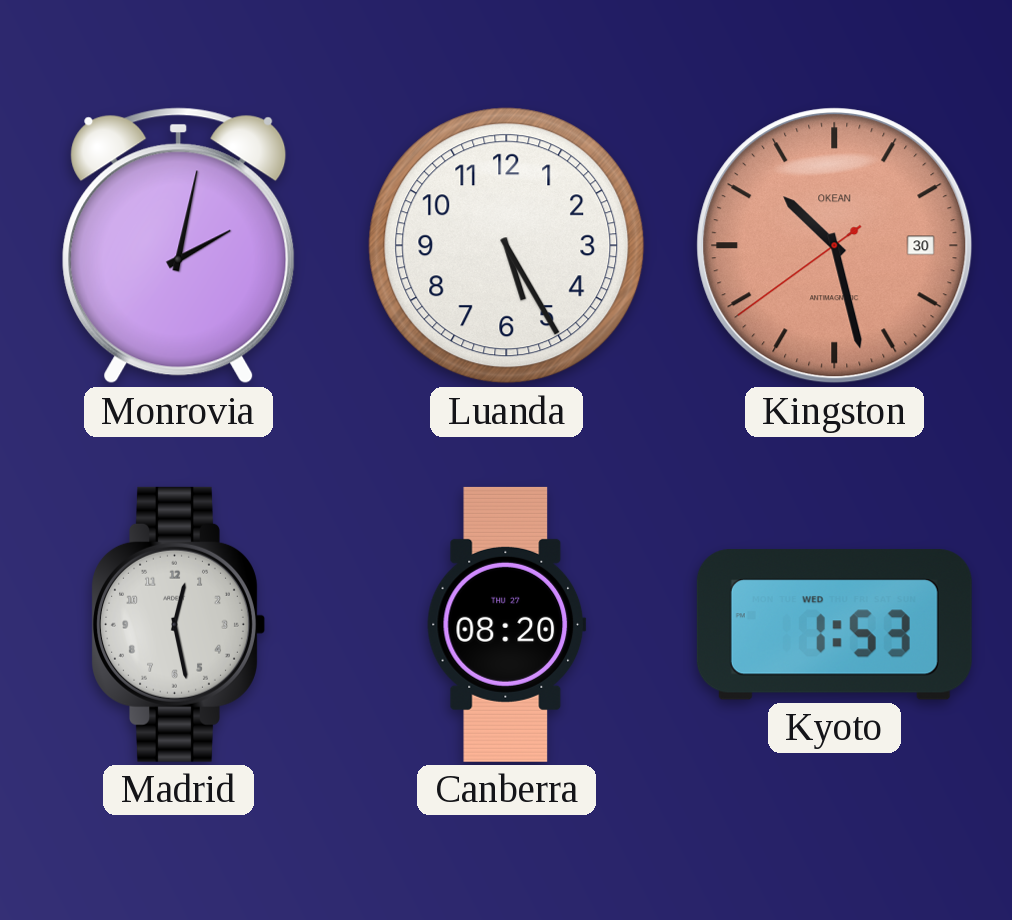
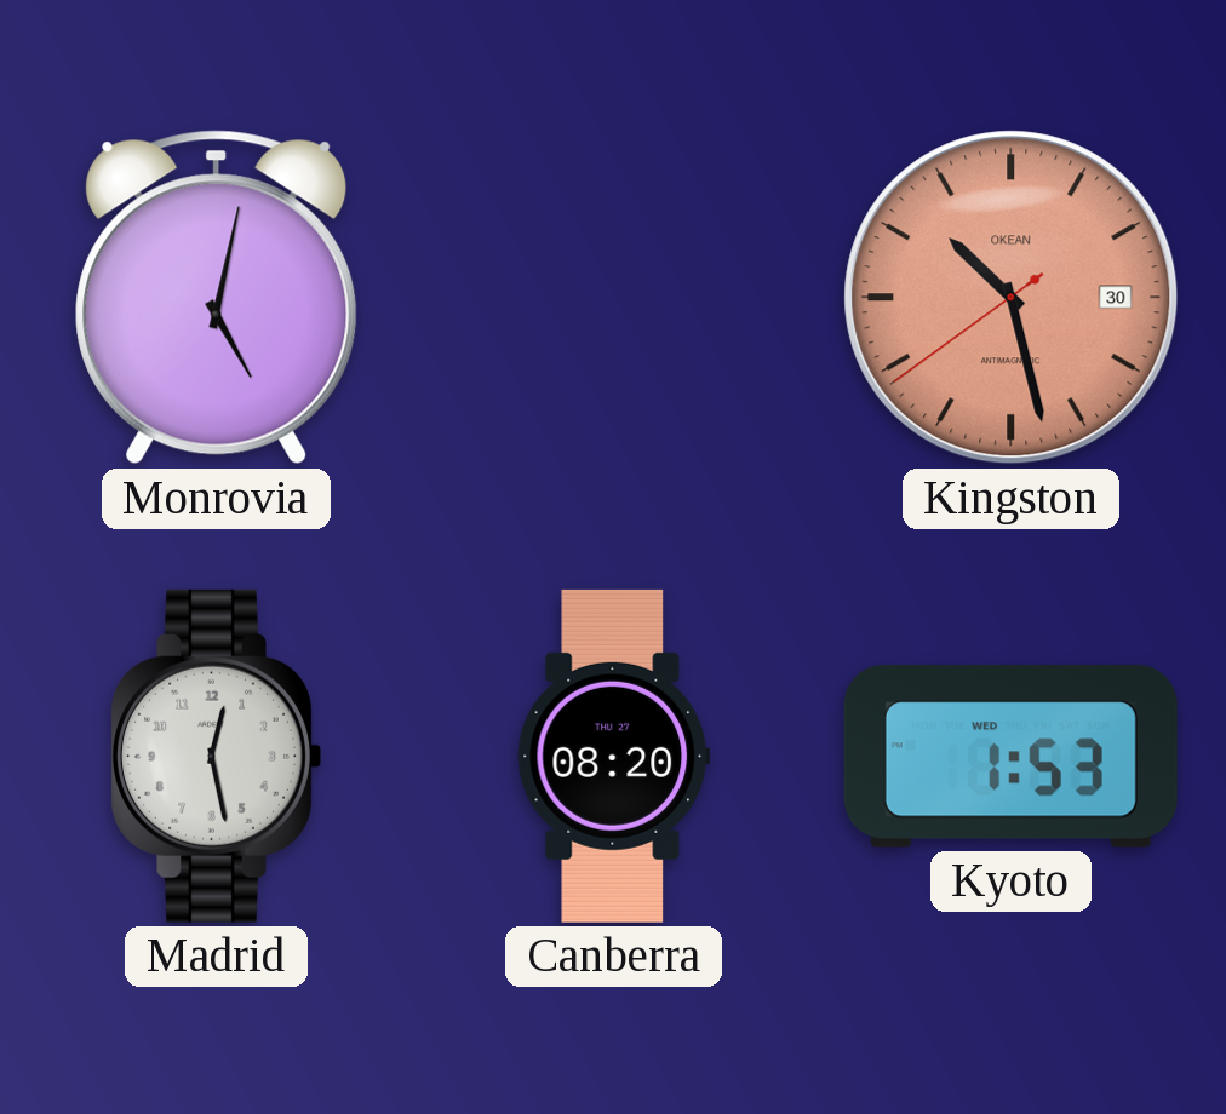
Monrovia: 2:02 -> 5:02 (217, 298)
Luanda: 5:25 -> none (507, 246)
